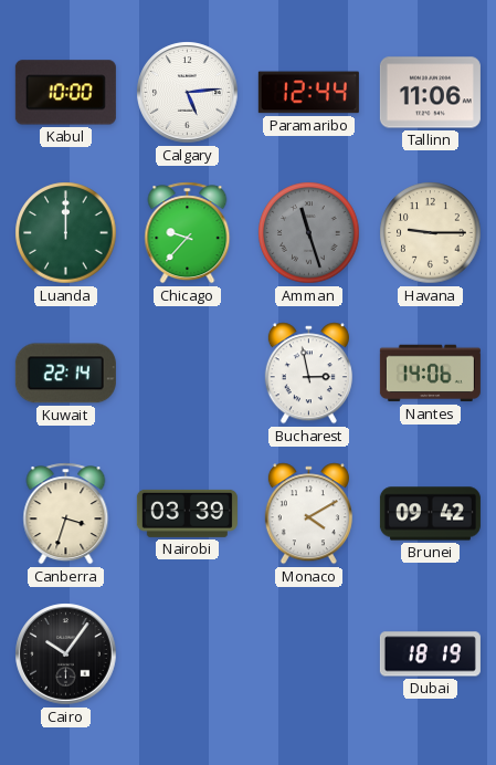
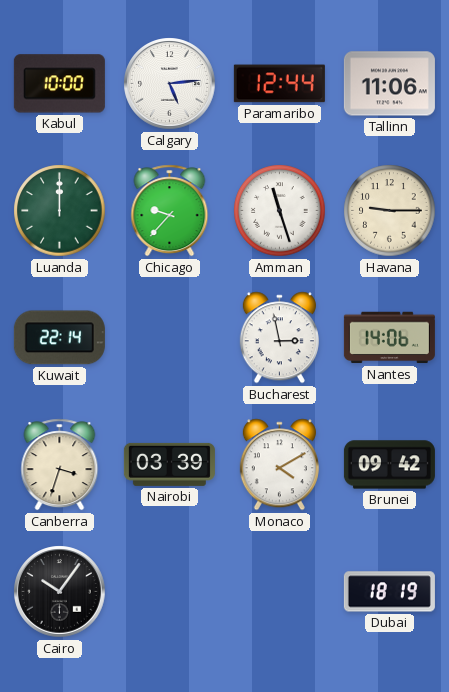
Amman dial: grey -> white (280, 211)
